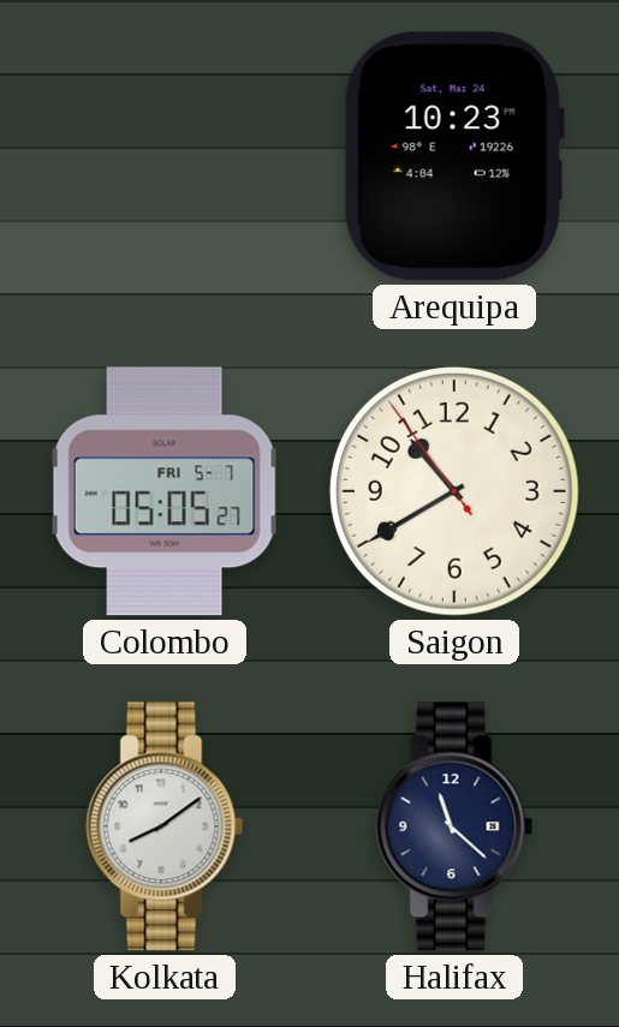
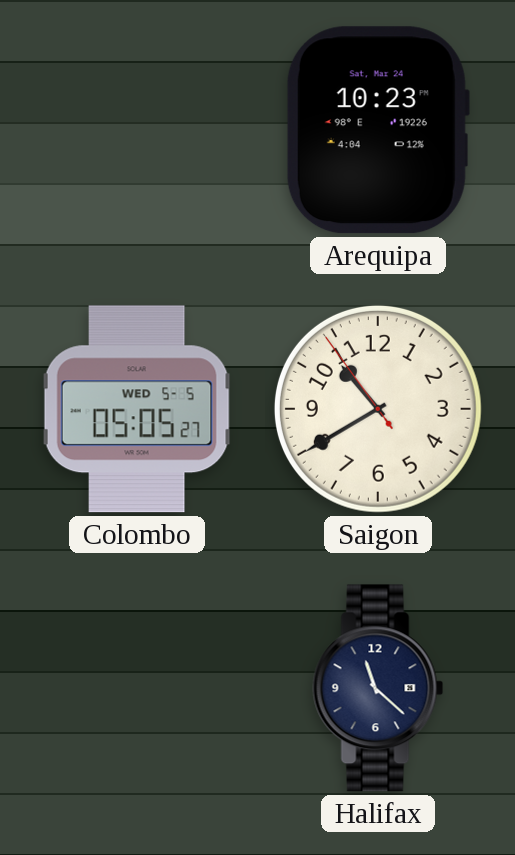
Colombo date: FRI 5-7 -> WED 5-5 (137, 409)
Kolkata: 8:09 -> none (165, 826)
